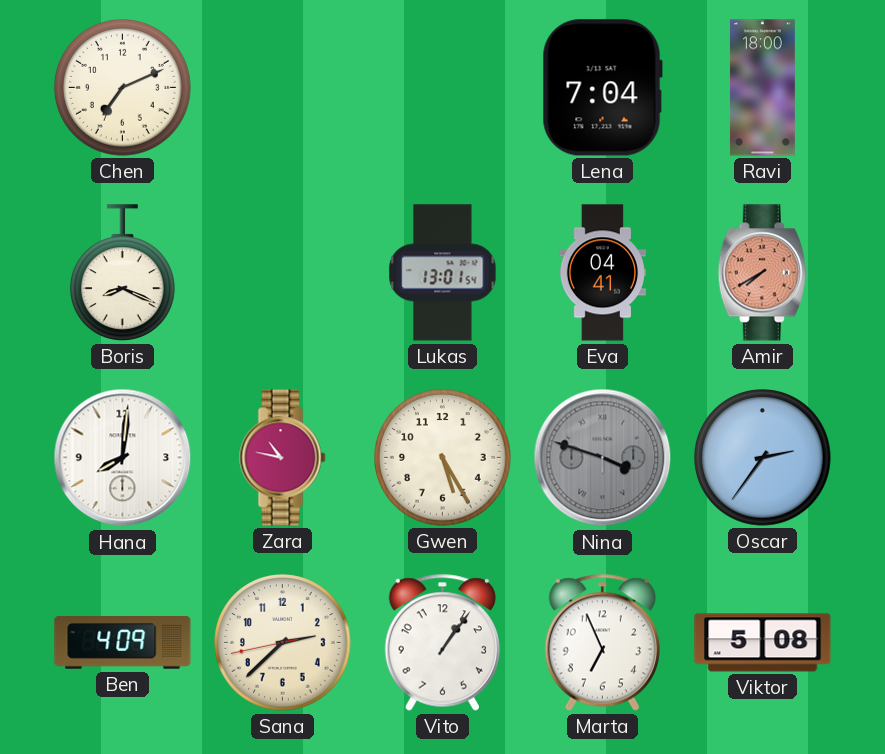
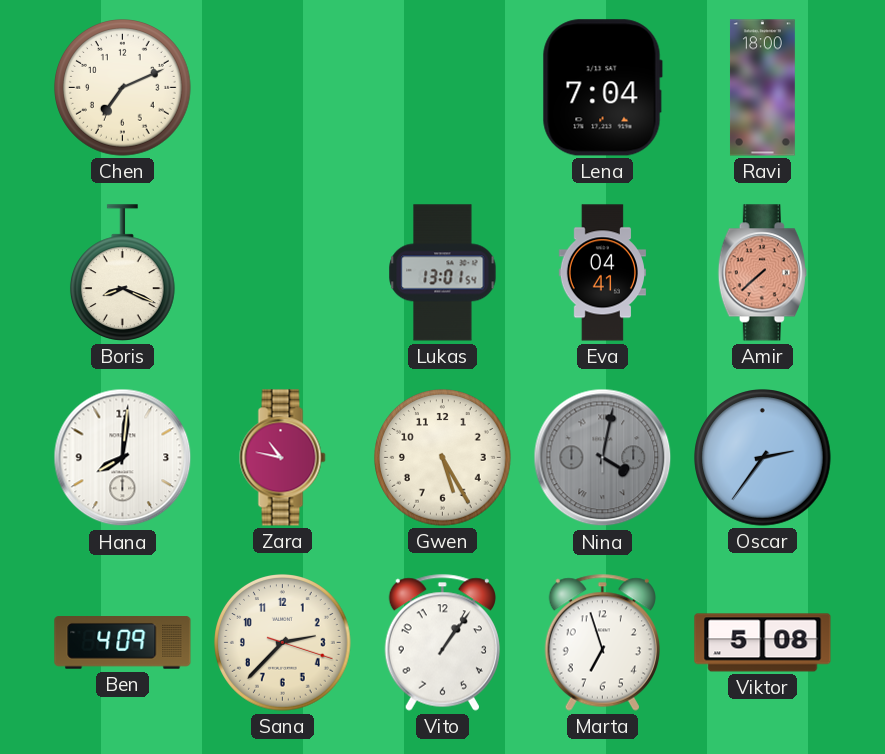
Amir: 7:40 -> 7:38 (762, 273)
Nina: 3:48 -> 4:02 (603, 458)
Sana: 2:37:43 -> 2:37:18 (283, 643)
Marta: 6:56 -> 6:57 (602, 642)
